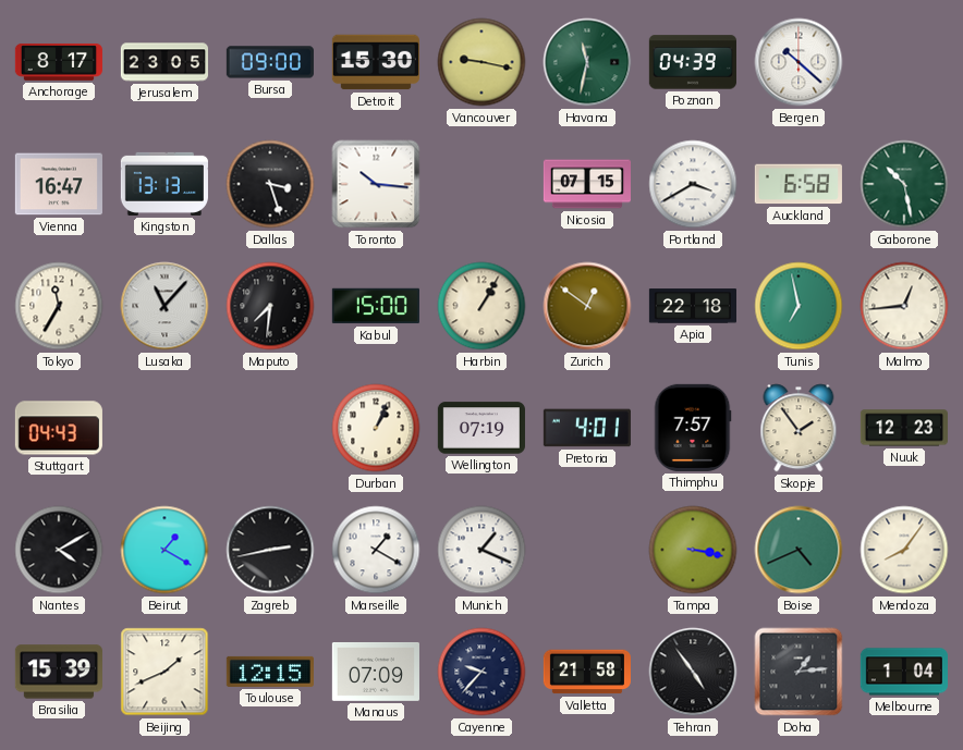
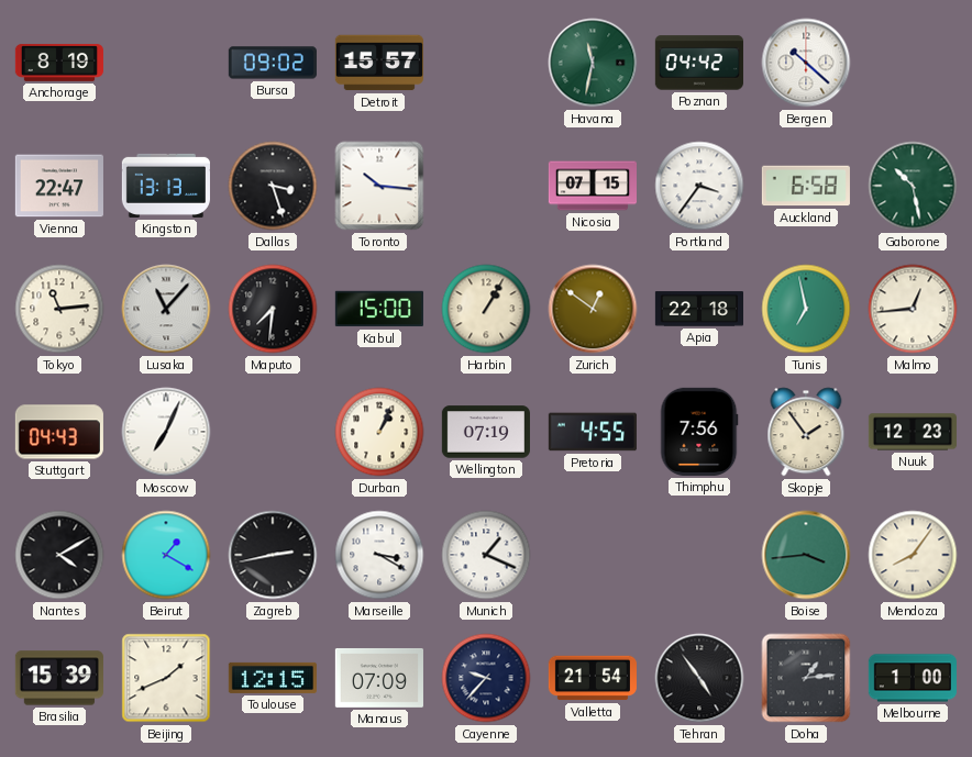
Anchorage: 8:17 -> 8:19 (59, 63)
Jerusalem: 23:05 -> none (163, 62)
Bursa: 09:00 -> 09:02 (273, 63)
Detroit: 15:30 -> 15:57 (379, 63)
Vancouver: 9:17 -> none (481, 62)
Poznan: 04:39 -> 04:42 (699, 63)
Vienna: 16:47 -> 22:47 (59, 186)
Portland: 3:40 -> 3:36 (699, 186)
Tokyo: 11:35 -> 11:14 (59, 309)
Moscow: none -> 7:04 (166, 432)
Pretoria: 4:01 -> 4:55 (593, 432)
Thimphu: 7:57 -> 7:56 (699, 432)
Marseille: 1:20 -> 3:20 (379, 555)
Tampa: 3:17 -> none (693, 550)
Boise: 4:41 -> 3:44 (806, 555)
Valletta: 21:58 -> 21:54 (593, 678)
Melbourne: 1:04 -> 1:00 (913, 678)
